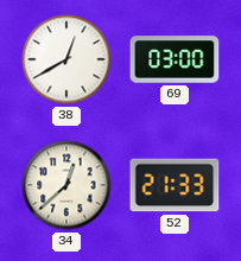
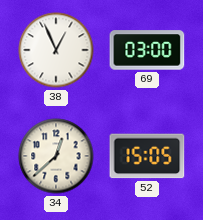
38: 12:40 -> 12:56 (56, 50)
52: 21:33 -> 15:05 (147, 156)
